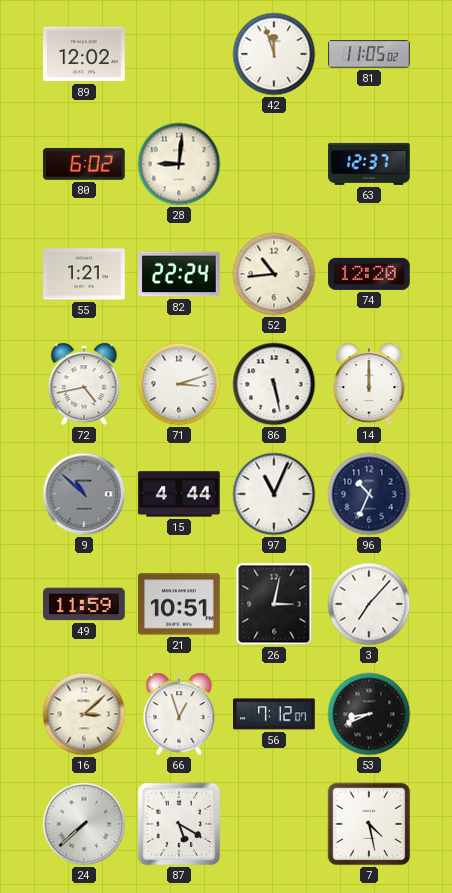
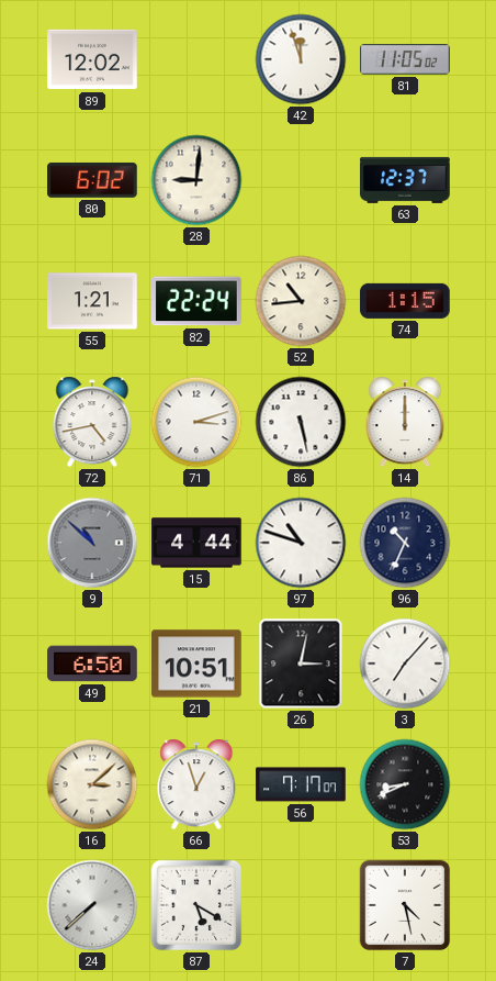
74: 12:20 -> 1:15 (405, 301)
97: 11:04 -> 10:48 (301, 543)
49: 11:59 -> 6:50 (92, 664)
56: 7:12 -> 7:17 (301, 784)
